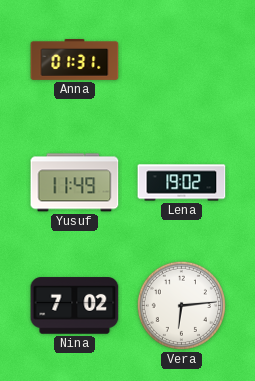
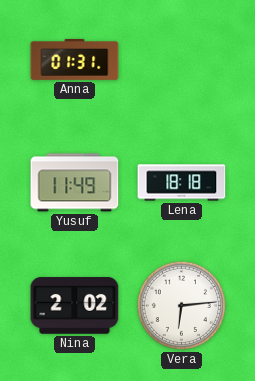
Lena: 19:02 -> 18:18 (182, 183)
Nina: 7:02 -> 2:02 (75, 306)
